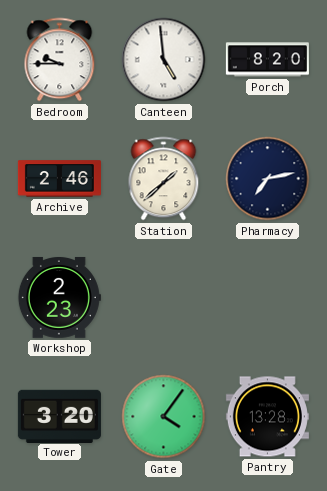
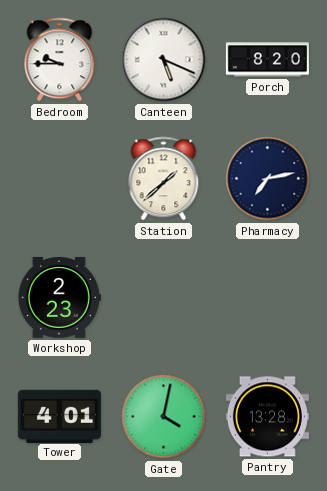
Canteen: 4:59 -> 5:19 (164, 60)
Archive: 2:46 -> none (59, 179)
Tower: 3:20 -> 4:01 (59, 416)
Gate: 4:06 -> 4:02 (164, 417)
